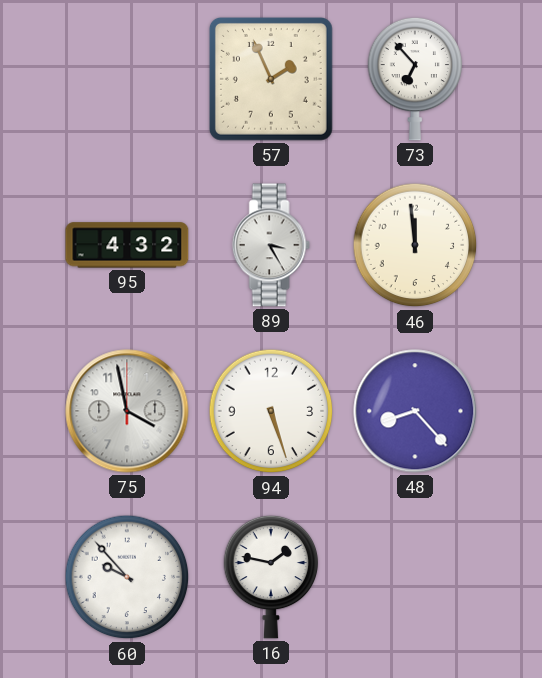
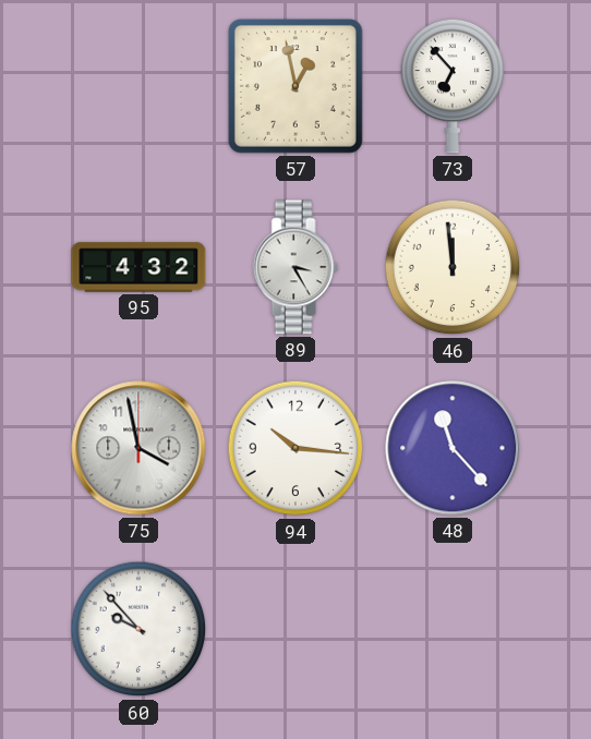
57: 1:56 -> 12:58 (295, 86)
94: 5:27 -> 10:16 (295, 448)
48: 8:23 -> 11:23 (453, 448)
16: 1:47 -> none (271, 577)
